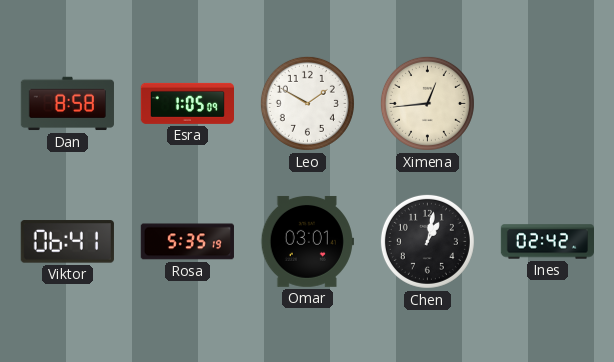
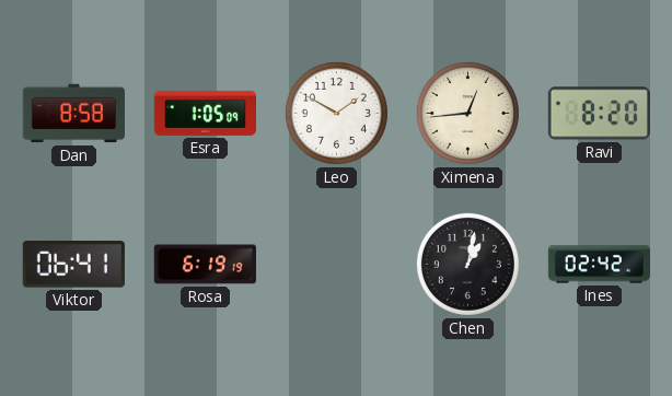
Ravi: none -> 8:20 (599, 114)
Rosa: 5:35 -> 6:19 (205, 265)
Omar: 03:01 -> none (307, 241)
